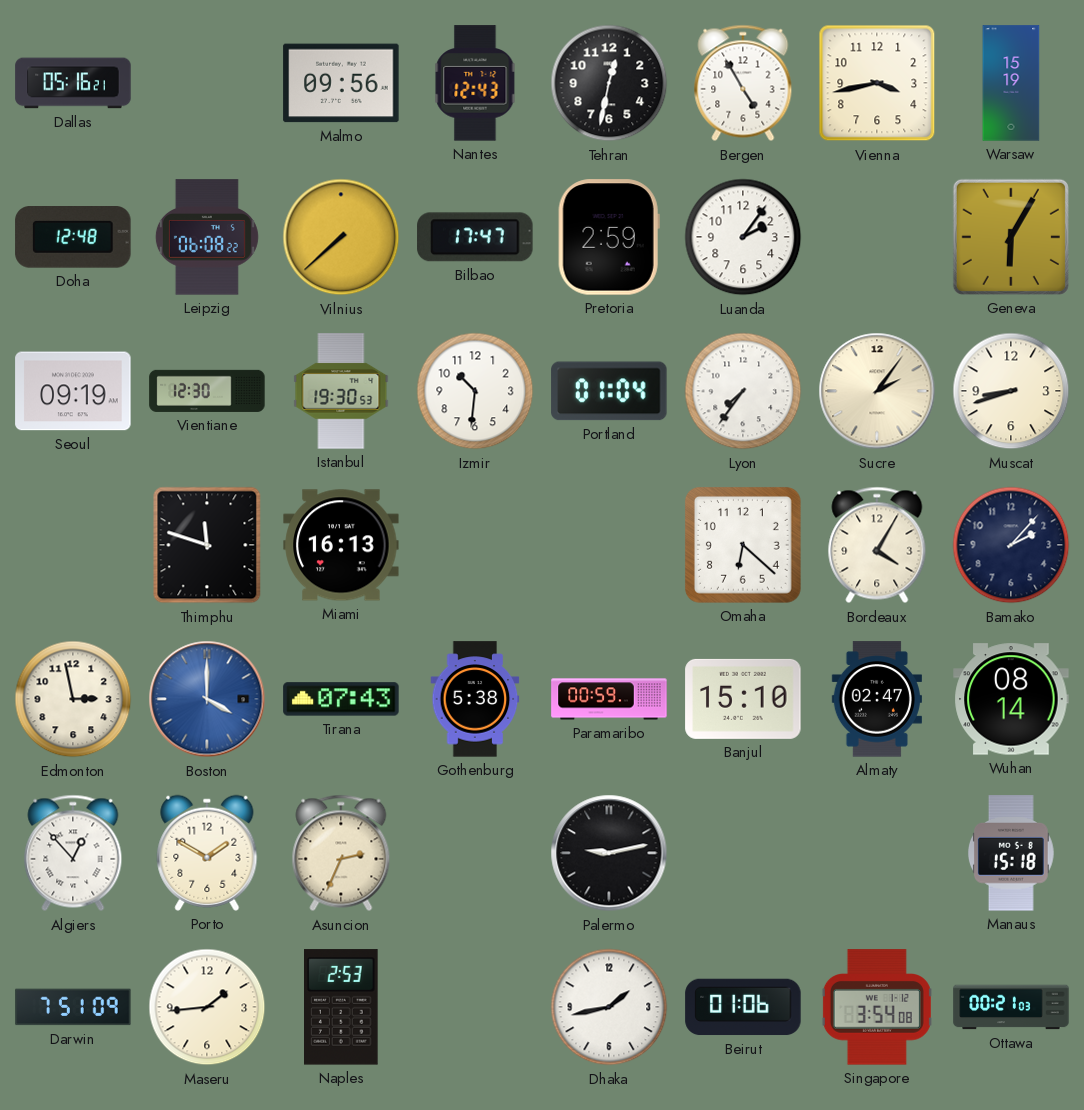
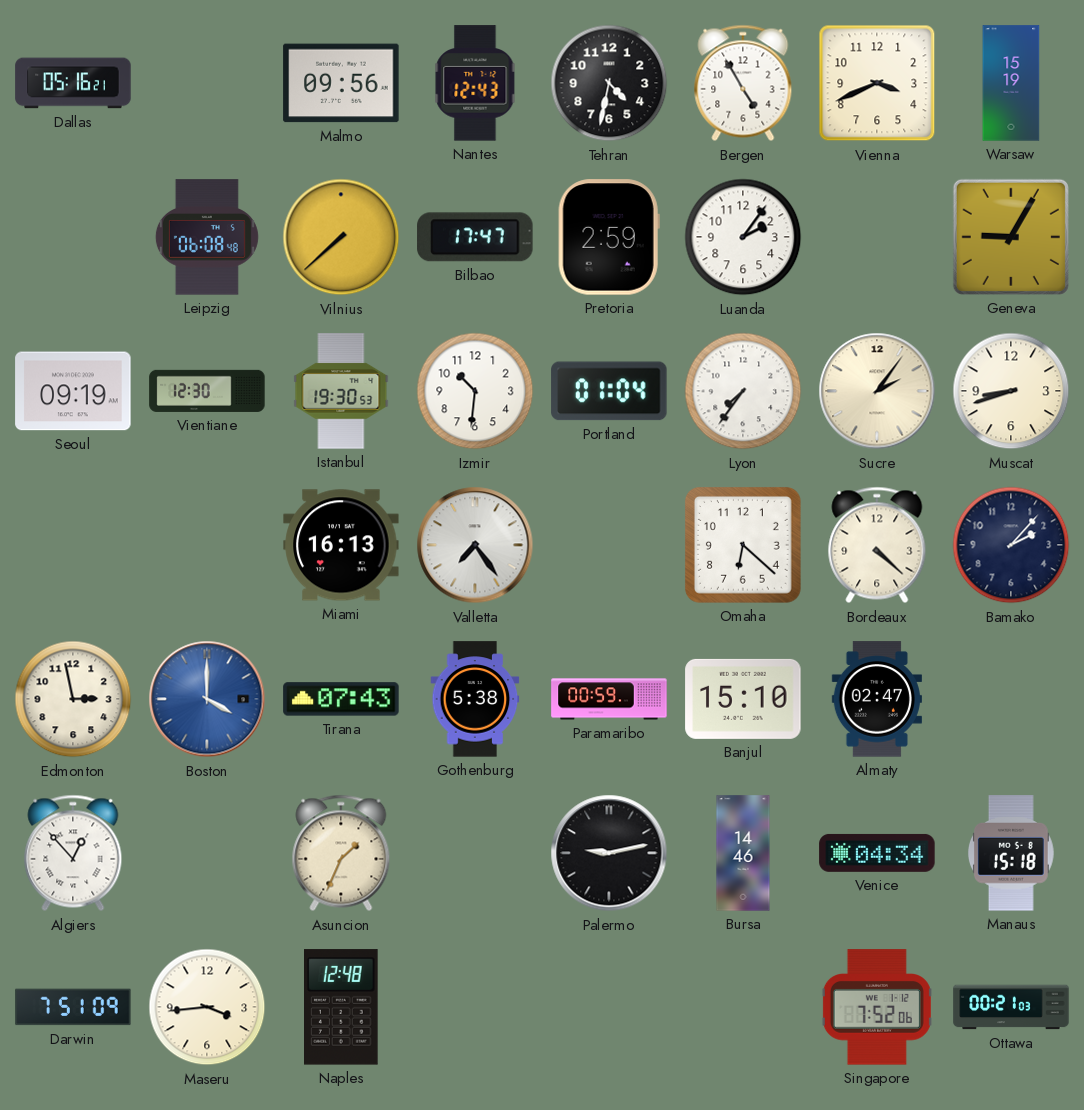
Tehran: 12:32 -> 4:32 (609, 83)
Vienna: 3:43 -> 3:41 (877, 83)
Doha: 12:48 -> none (73, 238)
Leipzig: 06:08:22 -> 06:08:48 (207, 237)
Geneva: 6:05 -> 9:05 (1011, 237)
Thimphu: 11:48 -> none (207, 545)
Valletta: none -> 7:24 (475, 545)
Bordeaux: 4:05 -> 4:22 (877, 545)
Wuhan: 08:14 -> none (1011, 699)
Porto: 1:50 -> none (207, 853)
Asuncion: 2:34 -> 1:34 (341, 853)
Bursa: none -> 14:46 (743, 853)
Venice: none -> 04:34 (877, 853)
Maseru: 1:44 -> 3:44 (207, 1007)
Naples: 2:53 -> 12:48 (342, 1007)
Dhaka: 1:43 -> none (609, 1007)
Beirut: 01:06 -> none (743, 1007)
Singapore: 3:54 -> 7:52 (877, 1007)
